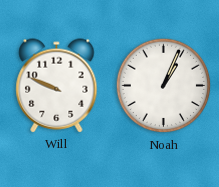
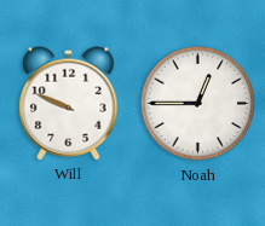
Noah: 1:04 -> 12:45 (198, 104)
